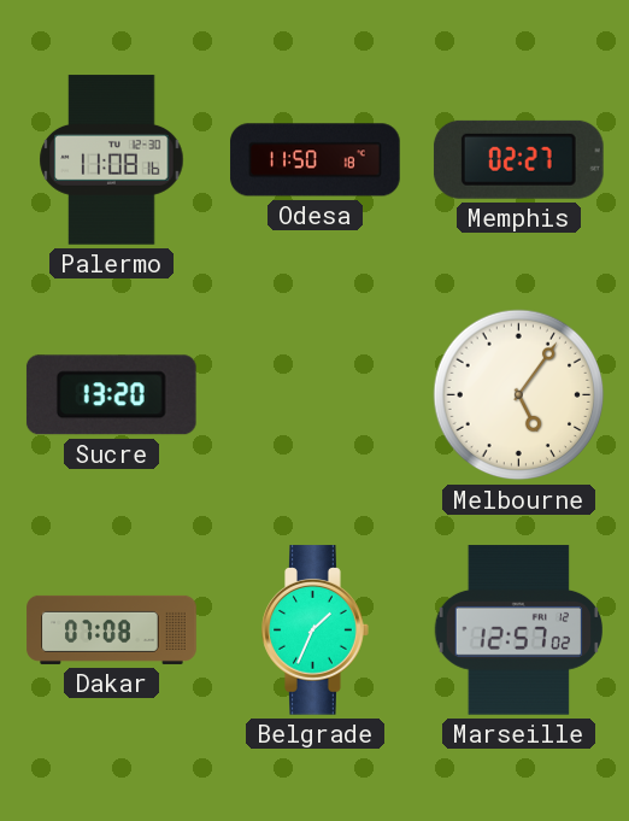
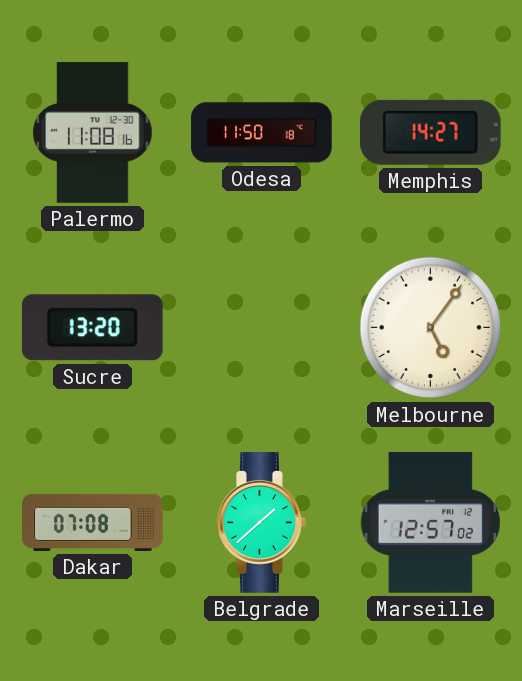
Memphis: 02:27 -> 14:27 (430, 132)
Belgrade: 1:34 -> 1:38 (262, 523)
